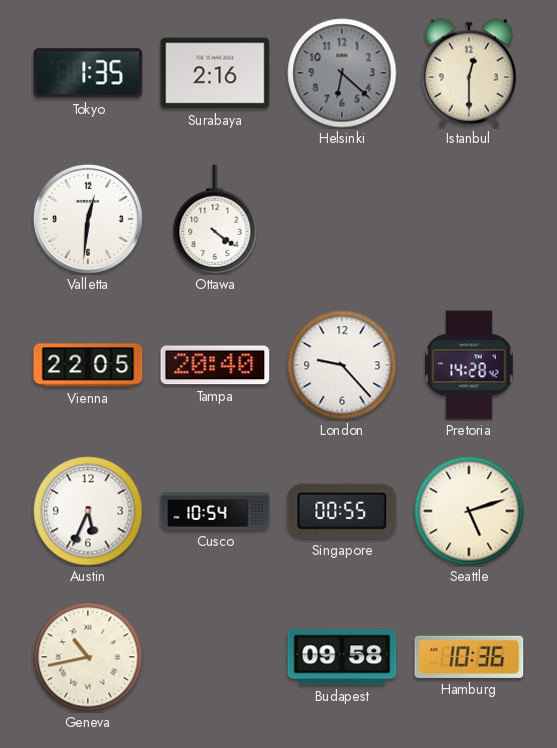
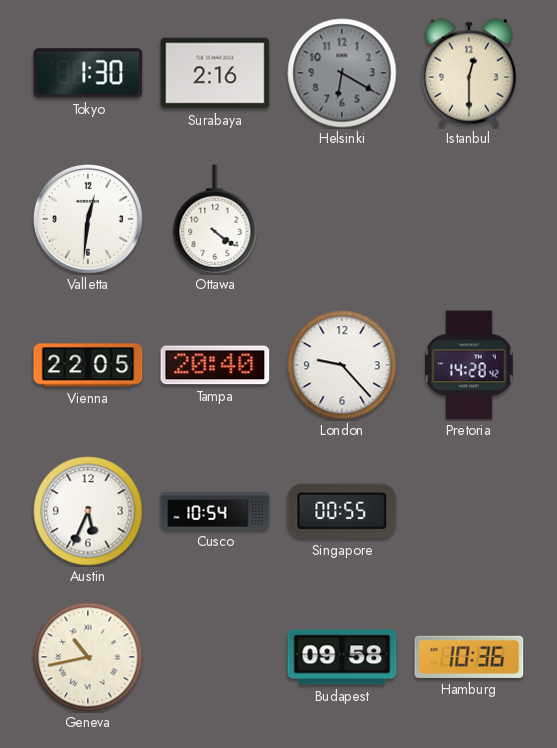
Tokyo: 1:35 -> 1:30 (88, 73)
Helsinki: 6:22 -> 6:20 (342, 73)
Seattle: 5:12 -> none (469, 511)
